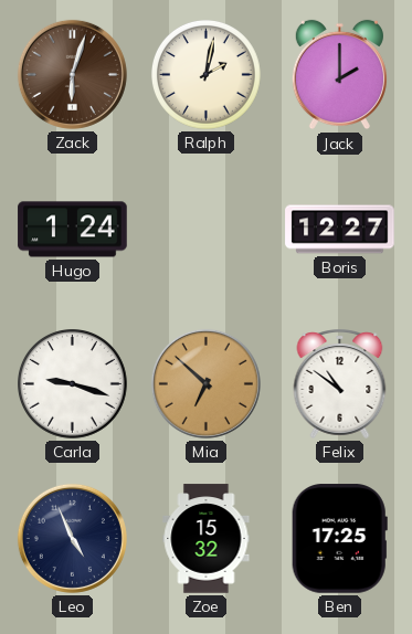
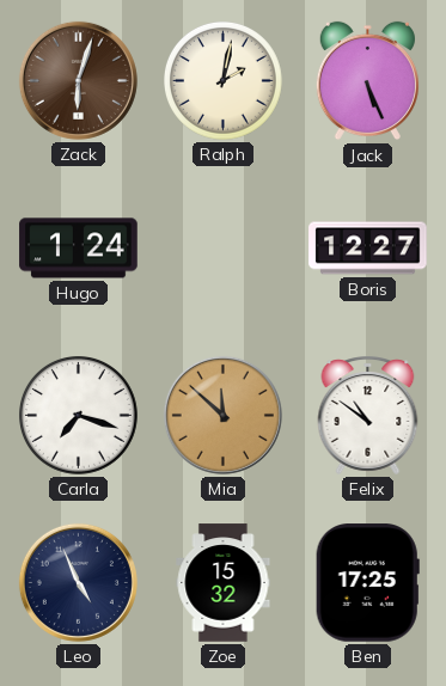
Jack: 2:00 -> 5:26 (367, 81)
Carla: 9:18 -> 7:18 (79, 416)
Mia: 6:52 -> 11:52 (222, 415)
